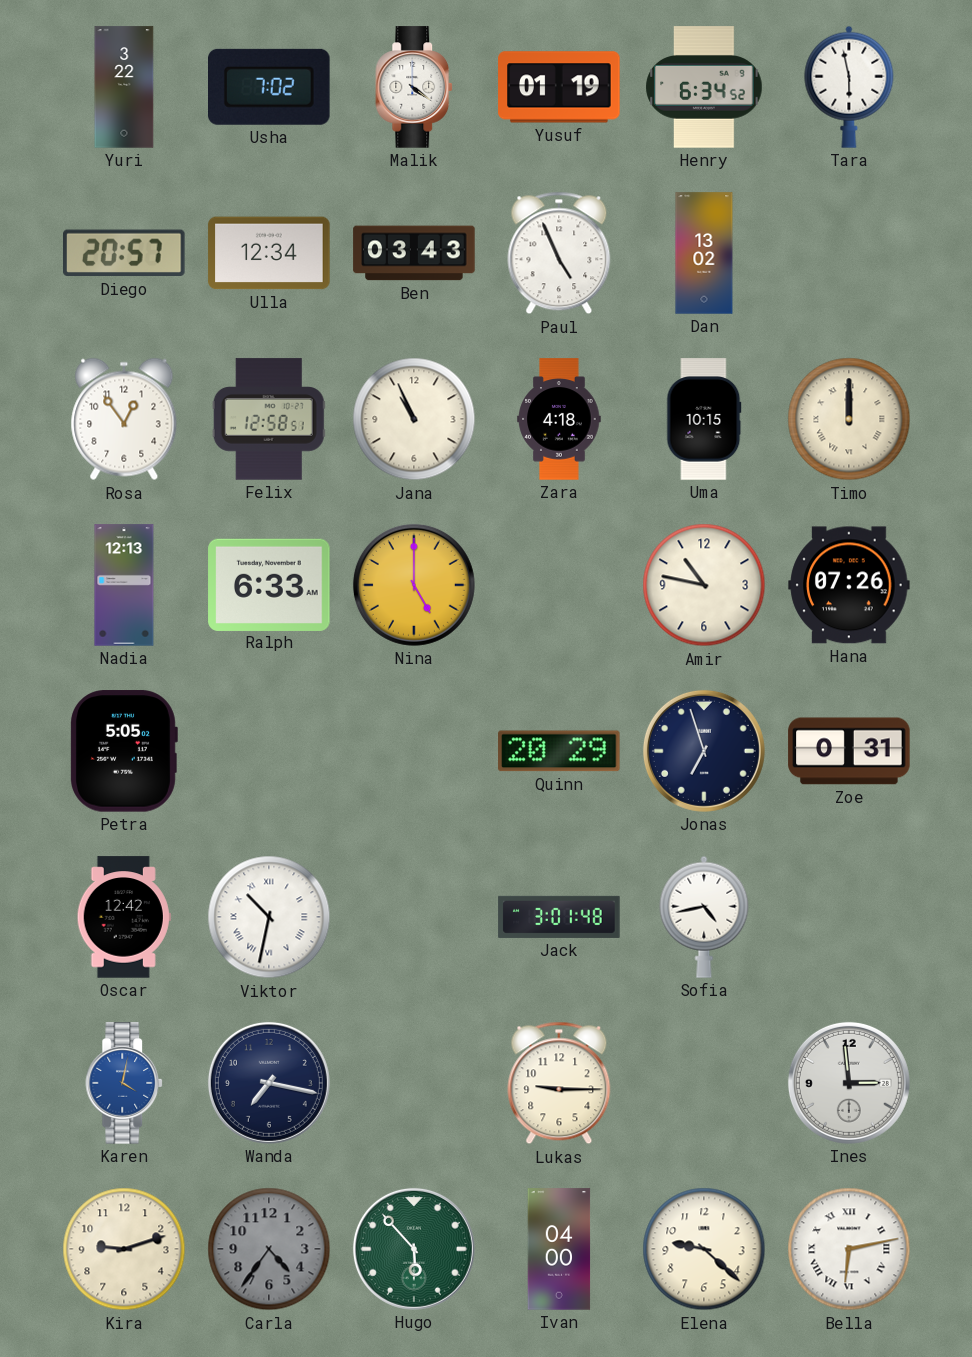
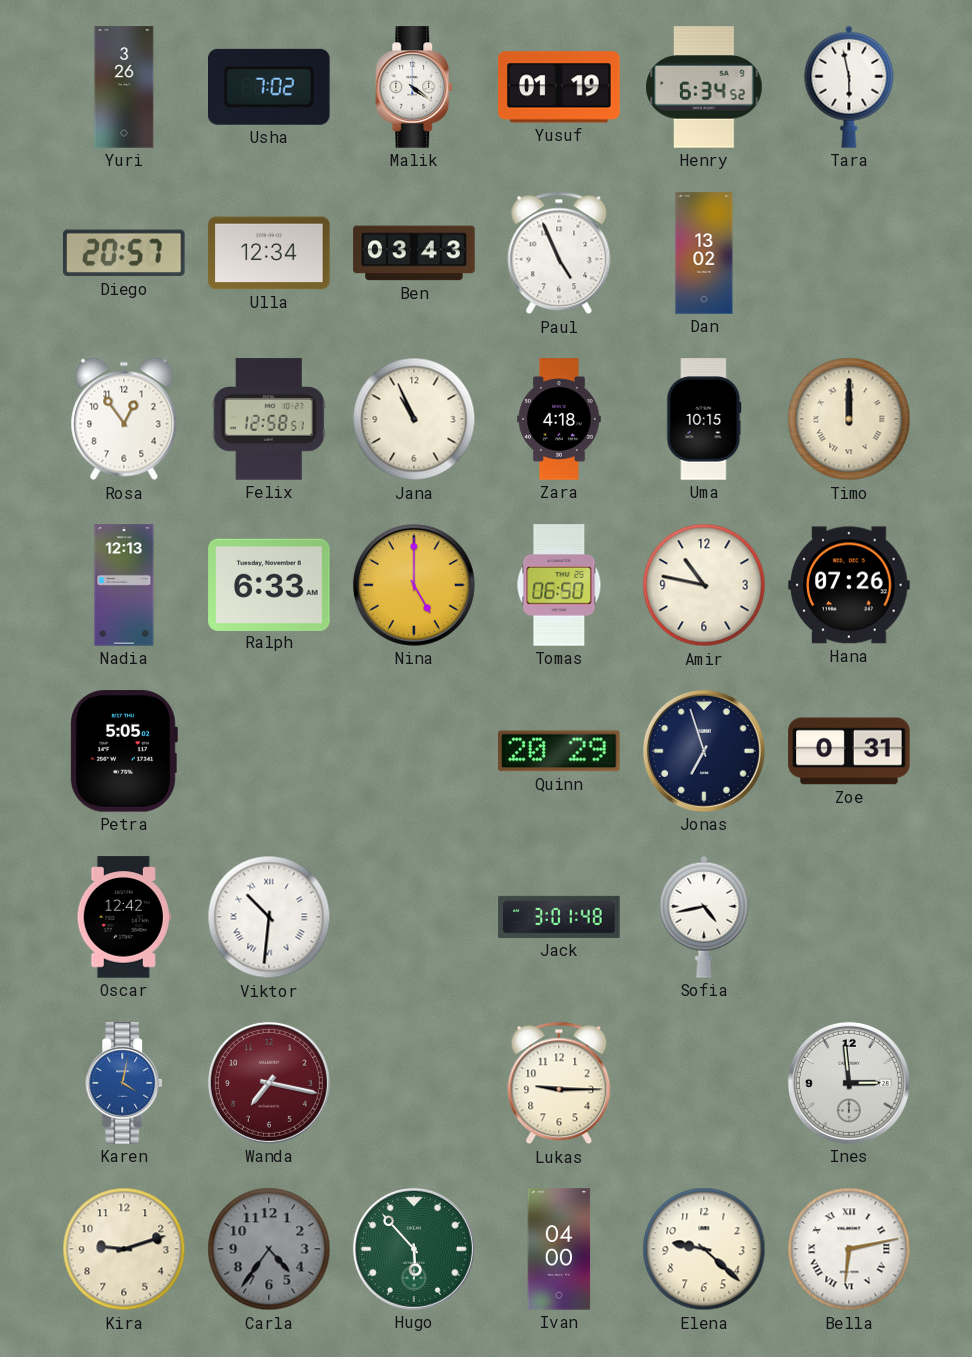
Yuri: 3:22 -> 3:26 (124, 87)
Tomas: none -> 06:50 (559, 585)
Viktor: 10:32 -> 10:31 (269, 917)
Wanda dial: navy -> burgundy (269, 1083)
